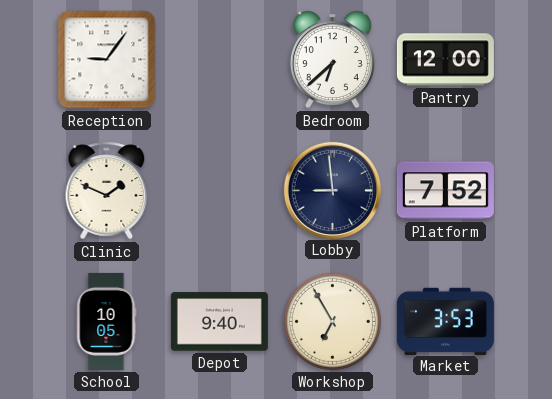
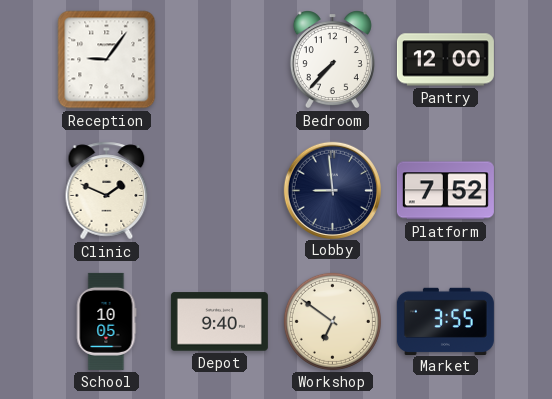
Bedroom: 6:38 -> 7:37 (332, 60)
Workshop: 6:55 -> 6:51 (332, 321)
Market: 3:53 -> 3:55 (445, 321)
